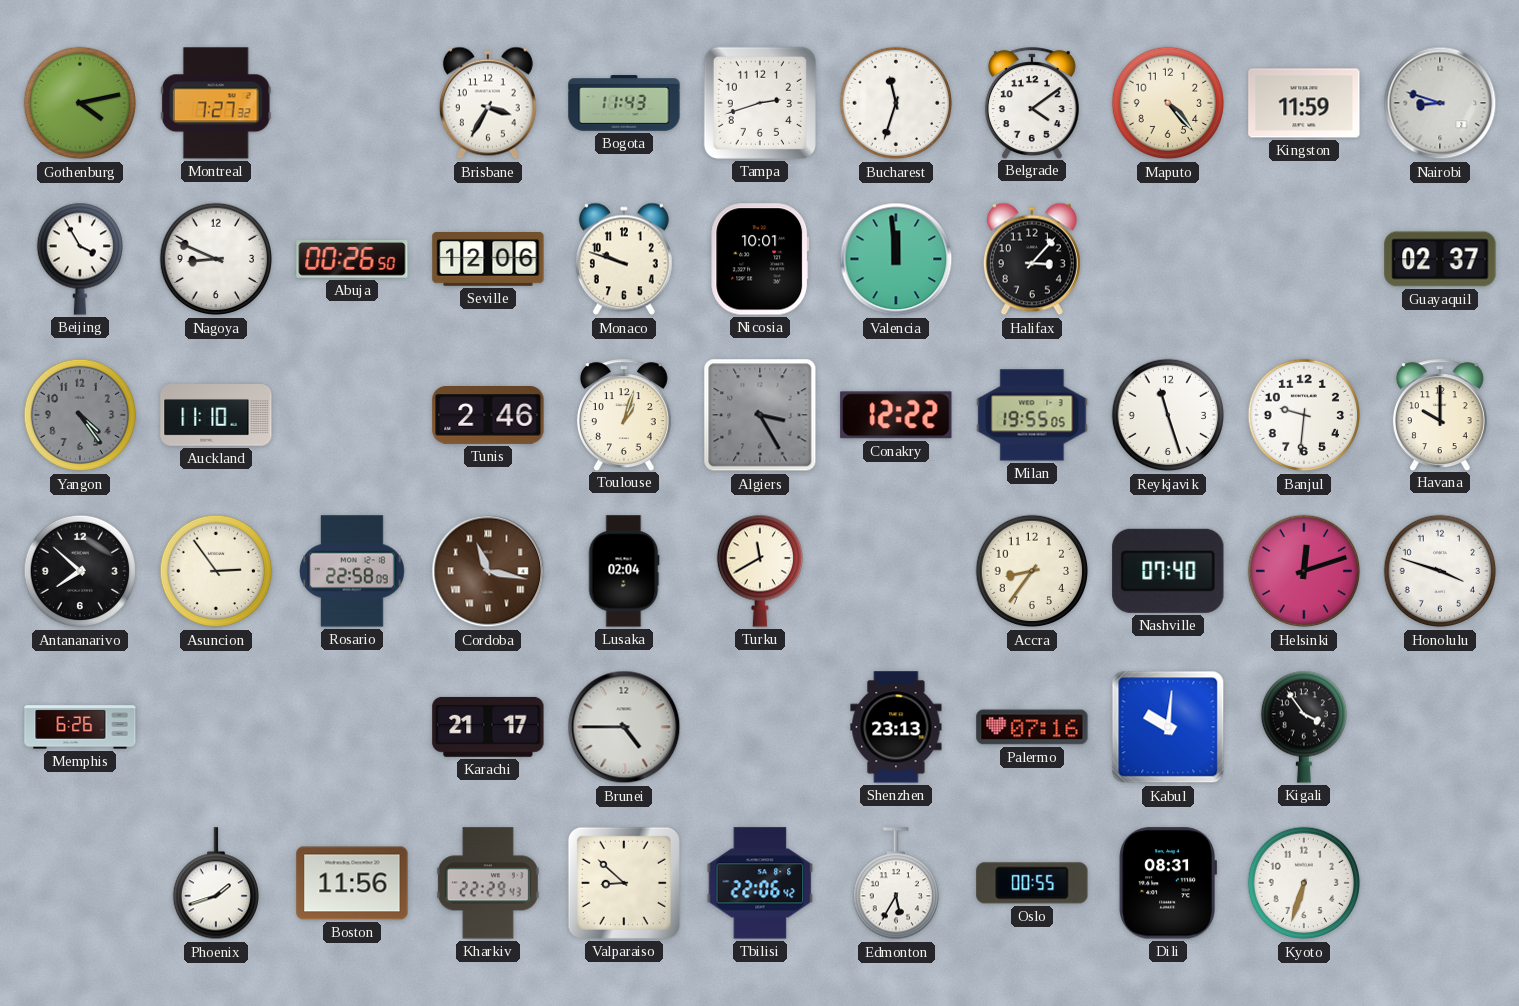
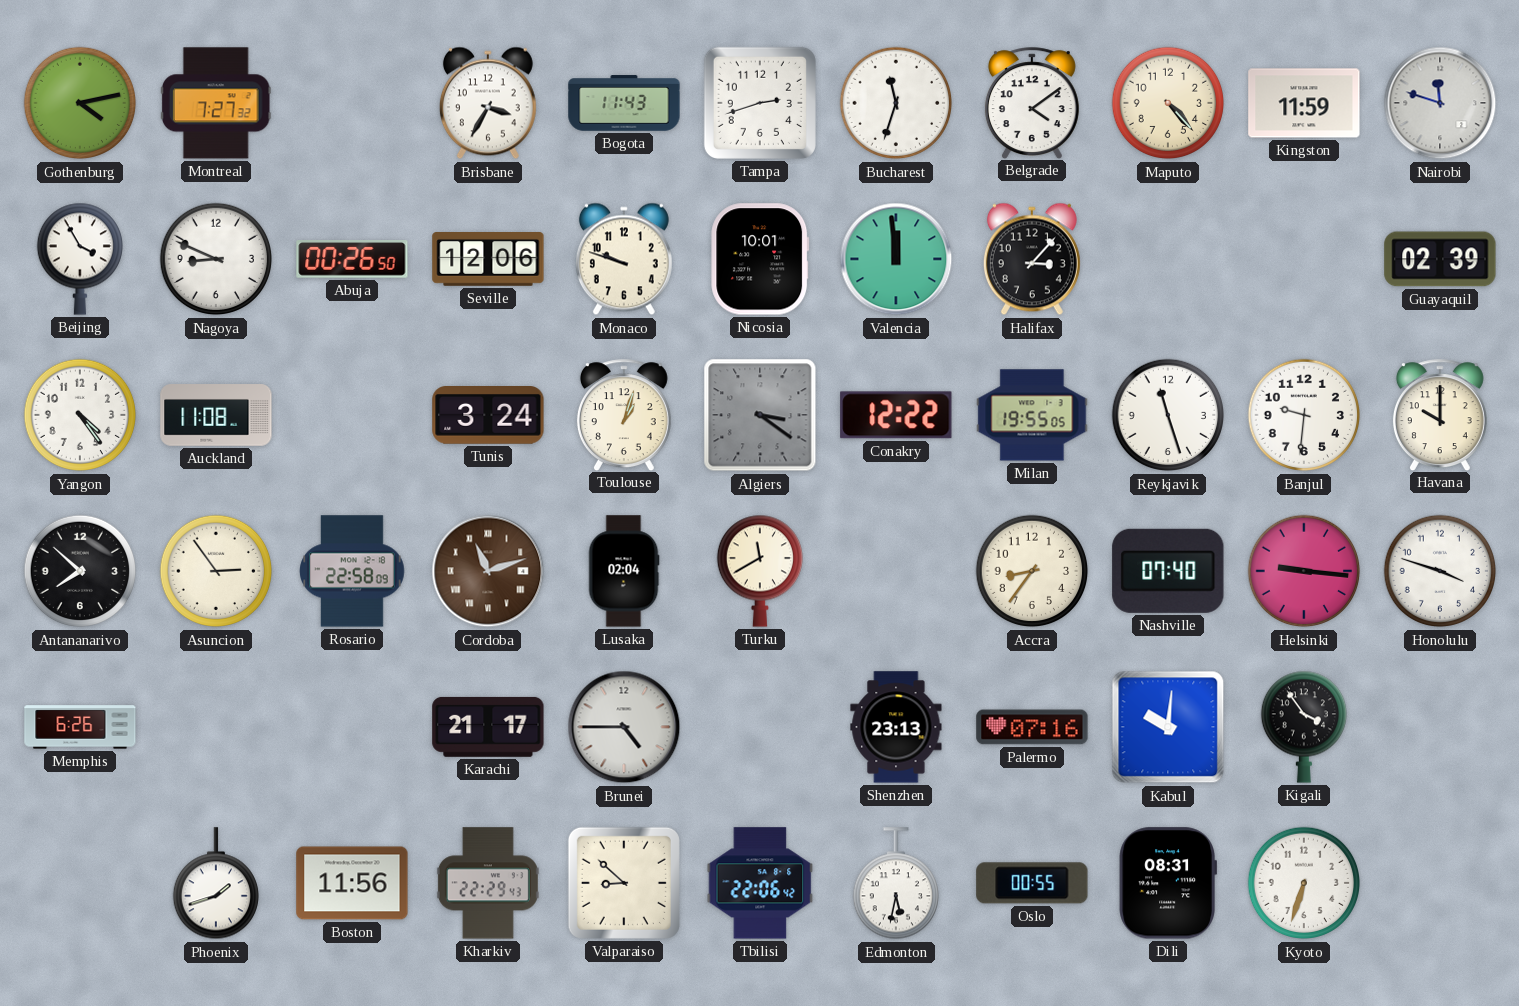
Nairobi: 8:48 -> 11:48 (1440, 103)
Guayaquil: 02:37 -> 02:39 (1440, 259)
Yangon dial: grey -> white (80, 415)
Auckland: 11:10 -> 11:08 (216, 415)
Tunis: 2:46 -> 3:24 (488, 415)
Algiers: 3:25 -> 3:21 (760, 415)
Cordoba: 11:17 -> 11:12 (488, 571)
Helsinki: 12:12 -> 9:16 (1304, 571)
Edmonton: 5:35 -> 5:32 (895, 884)
